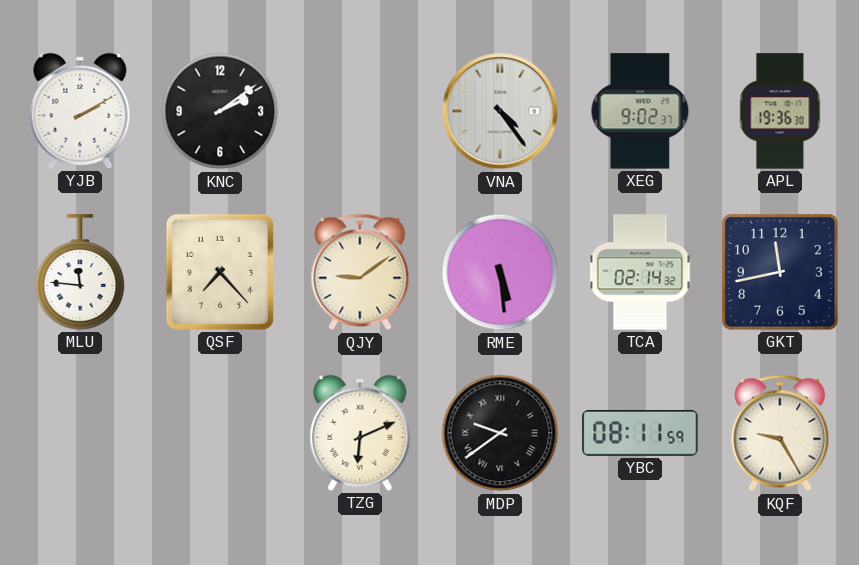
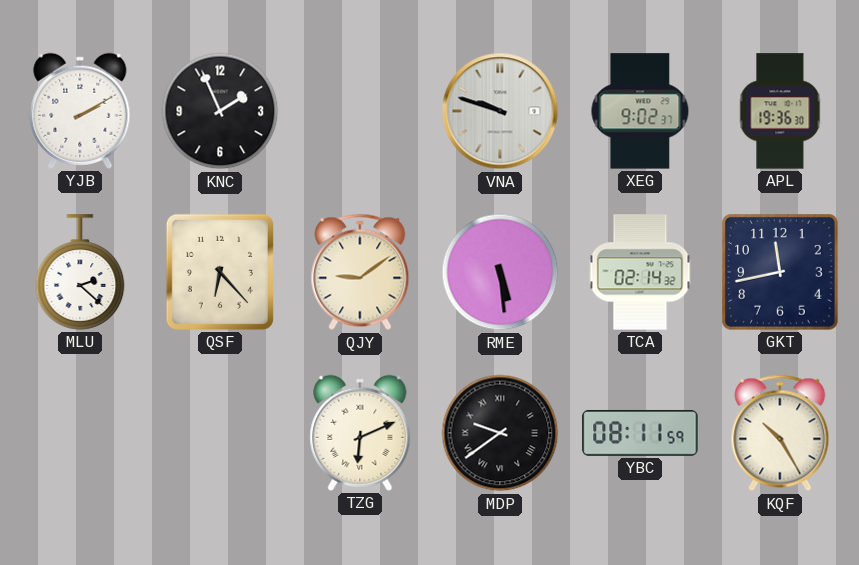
KNC: 2:09 -> 1:56 (220, 111)
VNA: 4:24 -> 9:48 (500, 111)
MLU: 11:46 -> 2:22 (80, 272)
QSF: 7:23 -> 6:23 (220, 272)
KQF: 9:25 -> 10:25 (780, 433)
